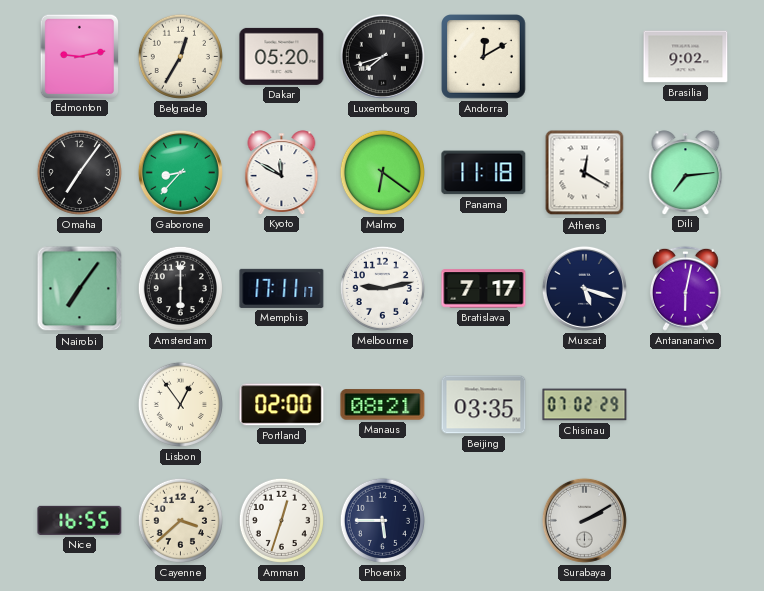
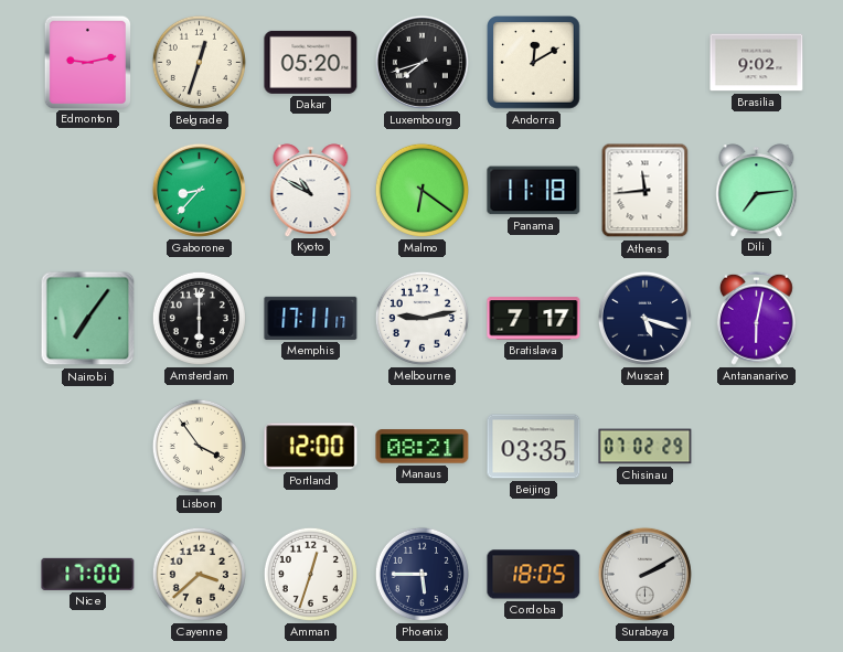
Belgrade: 12:35 -> 12:33 (199, 62)
Omaha: 7:06 -> none (79, 172)
Kyoto: 11:50 -> 10:50 (311, 190)
Athens: 12:20 -> 11:44 (645, 191)
Lisbon: 12:54 -> 3:54 (199, 446)
Portland: 02:00 -> 12:00 (311, 447)
Nice: 16:55 -> 17:00 (88, 574)
Cordoba: none -> 18:05 (534, 575)
